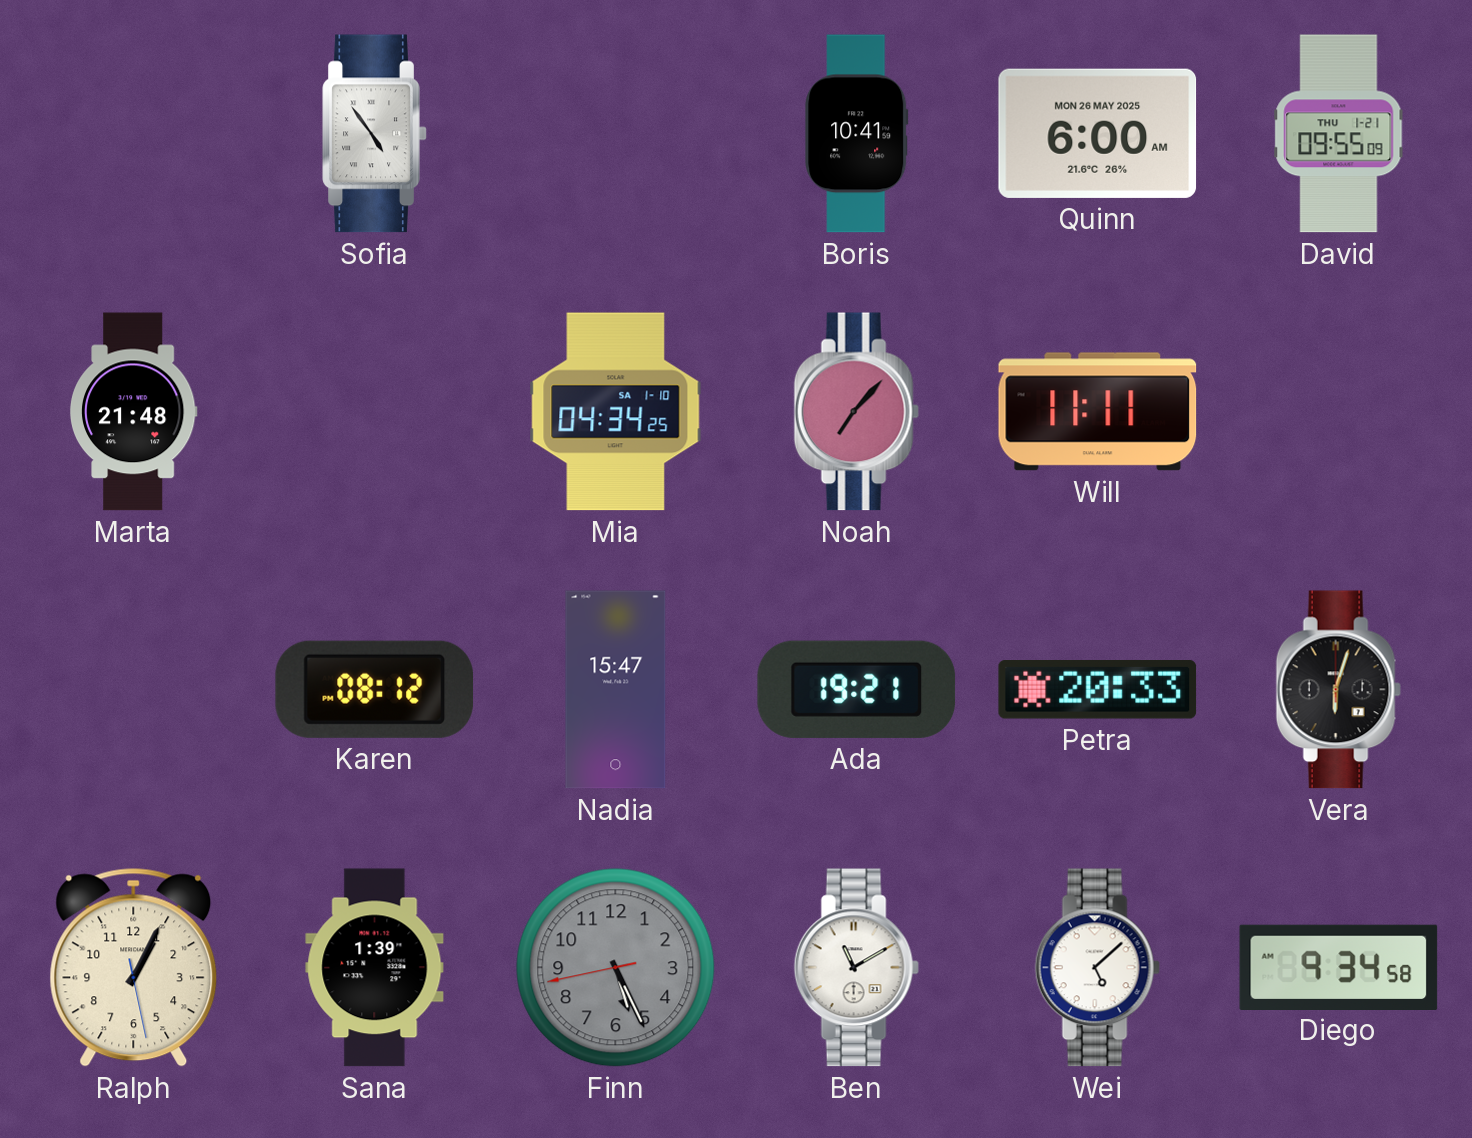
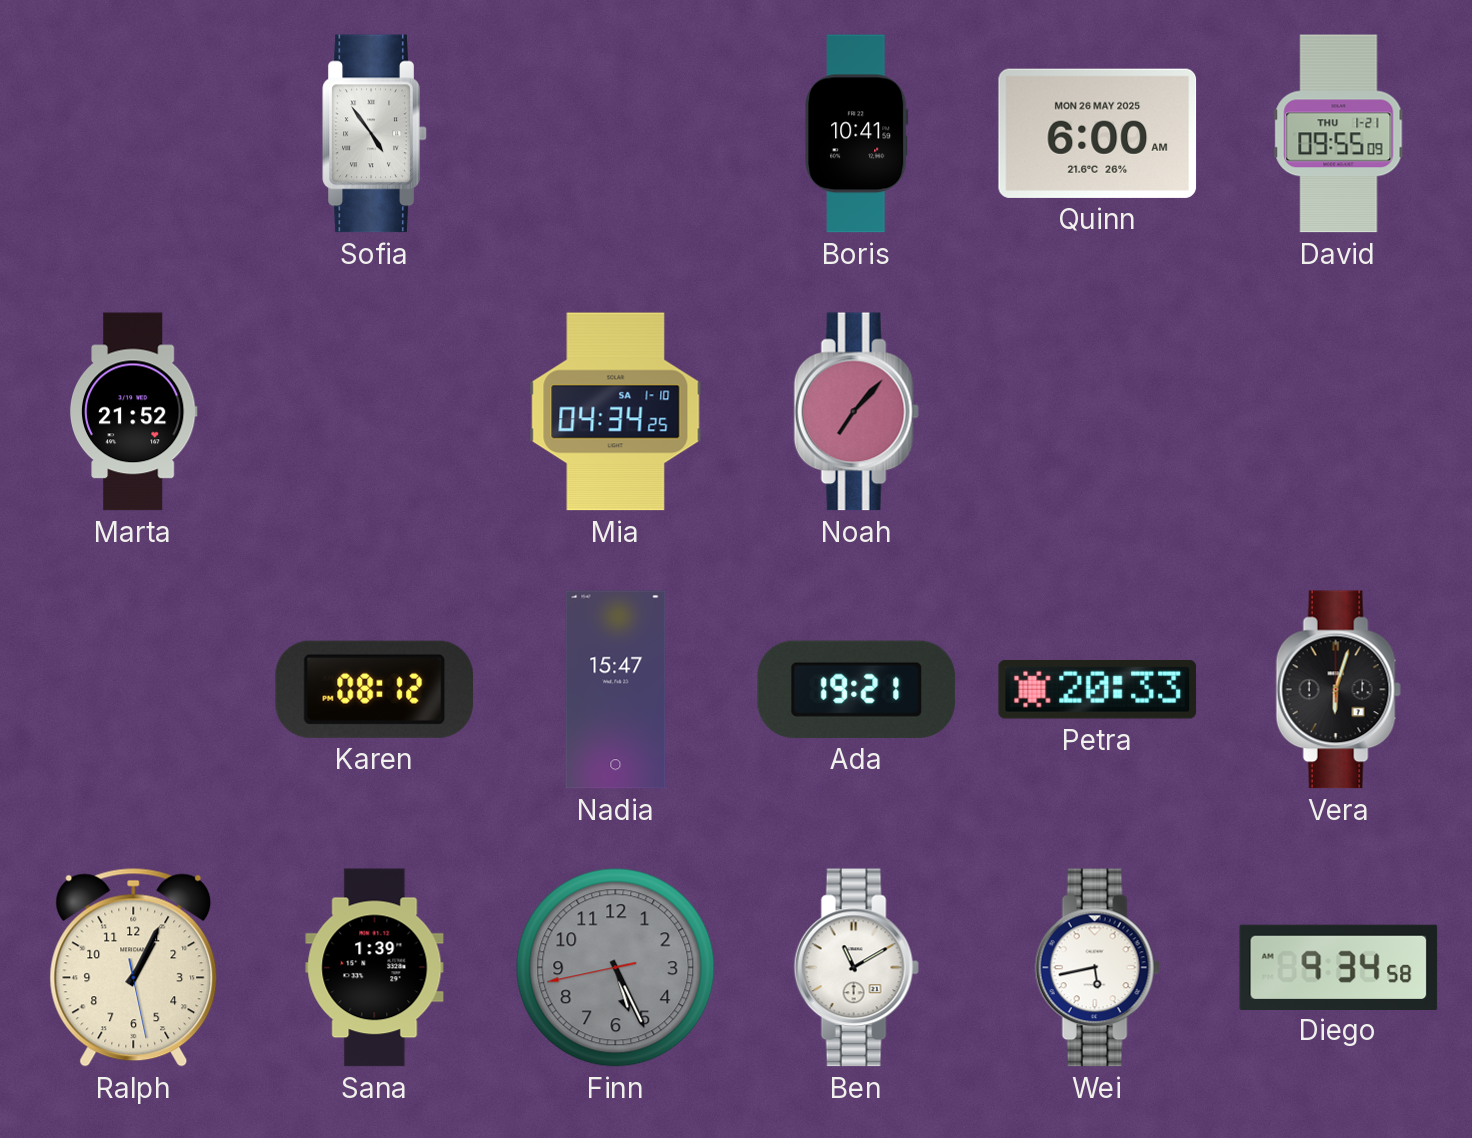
Marta: 21:48 -> 21:52 (133, 412)
Will: 11:11 -> none (1098, 412)
Wei: 5:08 -> 5:43 (1097, 968)
